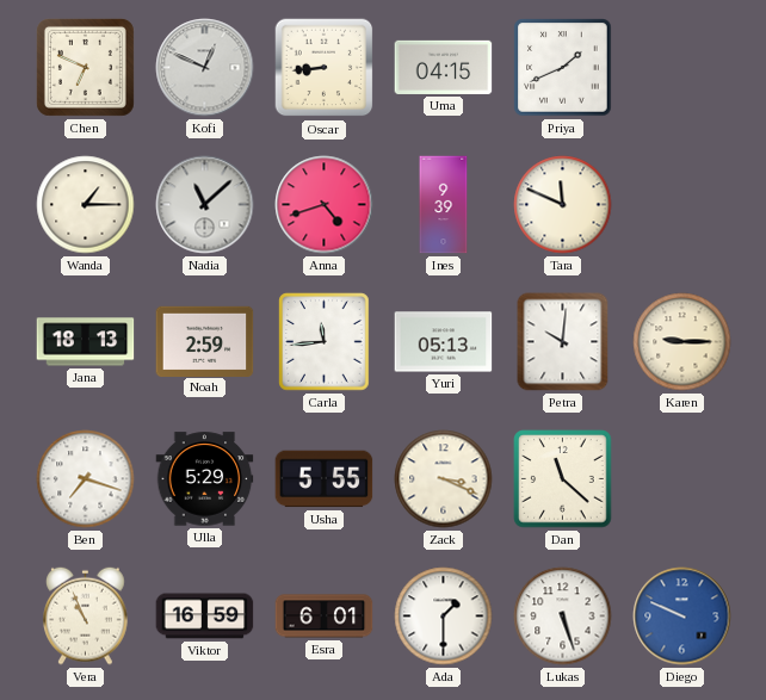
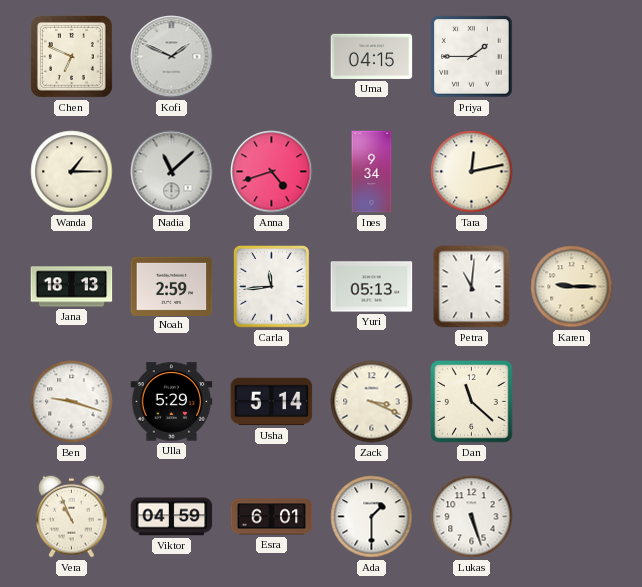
Kofi: 12:49 -> 1:49 (172, 57)
Oscar: 8:44 -> none (325, 68)
Priya: 1:41 -> 1:45 (472, 57)
Ines: 9:39 -> 9:34 (372, 172)
Tara: 11:49 -> 12:13 (472, 172)
Petra: 10:01 -> 11:01 (472, 287)
Ben: 7:18 -> 9:18 (72, 402)
Usha: 5:55 -> 5:14 (272, 402)
Viktor: 16:59 -> 04:59 (172, 517)
Diego: 9:49 -> none (682, 617)
